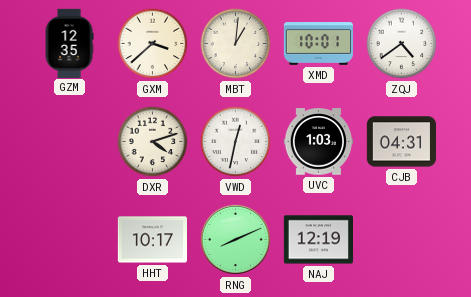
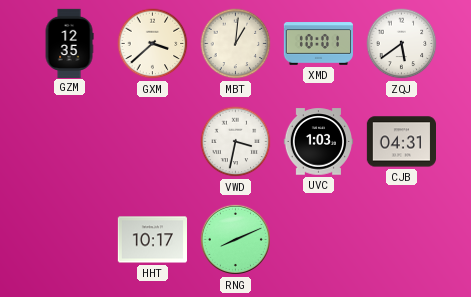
ZQJ: 4:39 -> 5:39 (402, 44)
DXR: 4:12 -> none (153, 142)
VWD: 12:32 -> 3:32 (236, 142)
NAJ: 12:19 -> none (318, 240)
